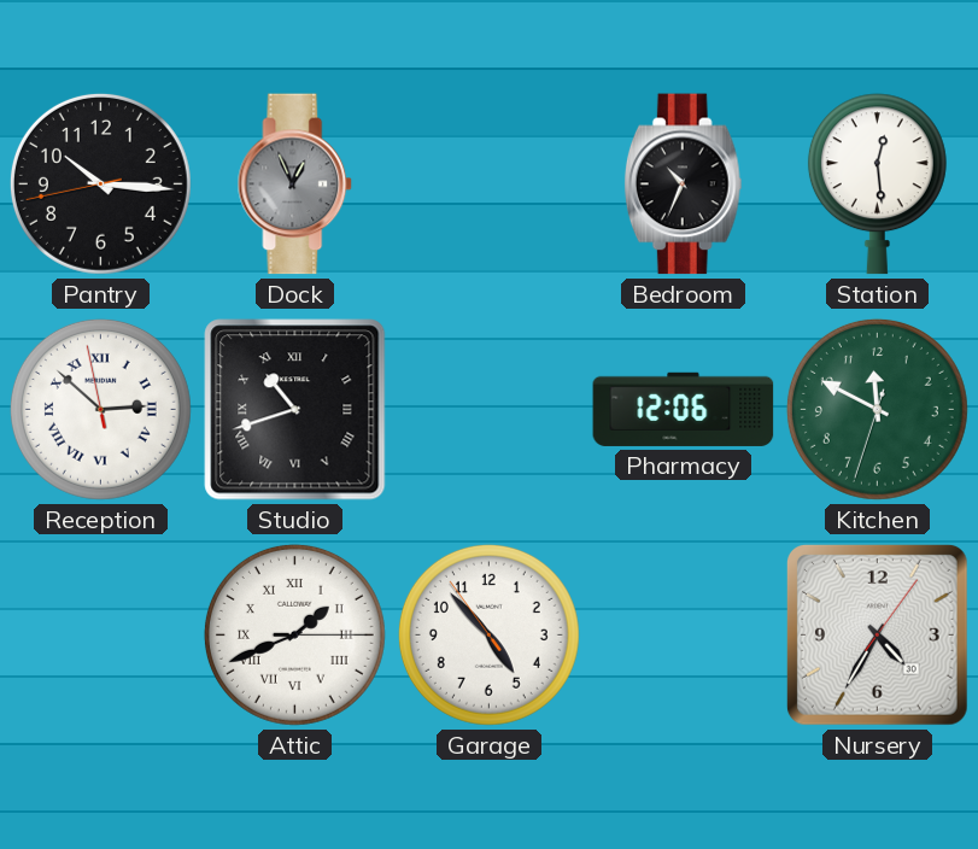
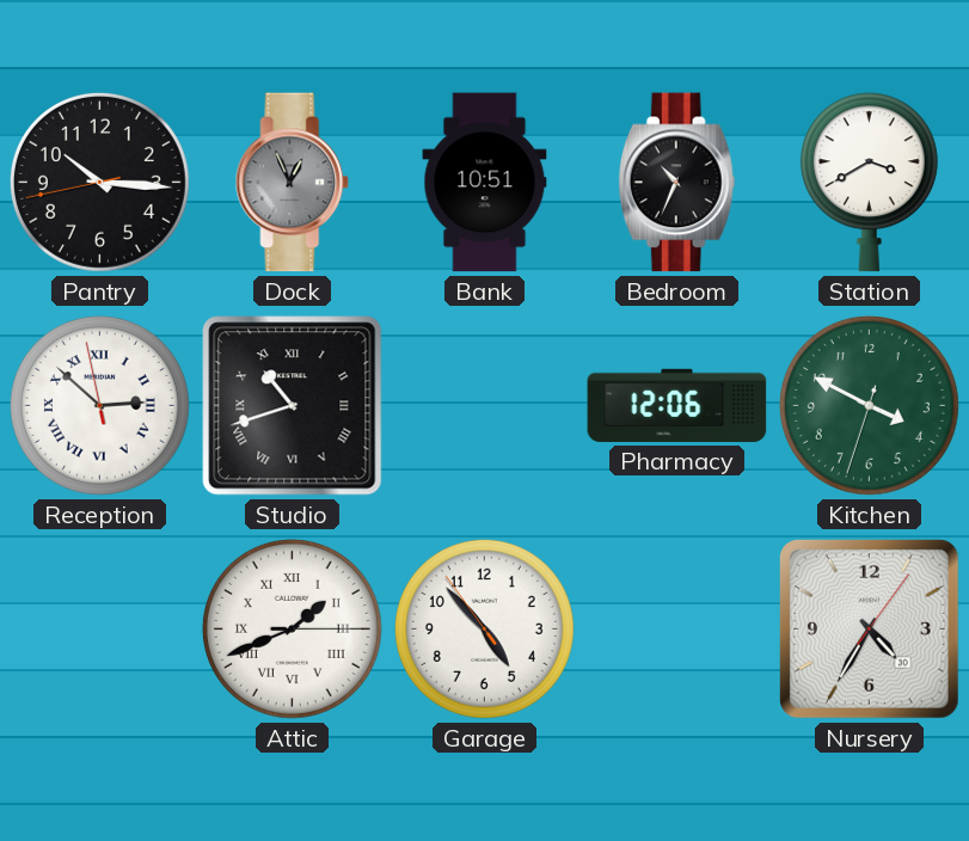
Bank: none -> 10:51 (485, 183)
Station: 12:29 -> 3:40 (869, 183)
Kitchen: 11:49 -> 3:49 (869, 405)
